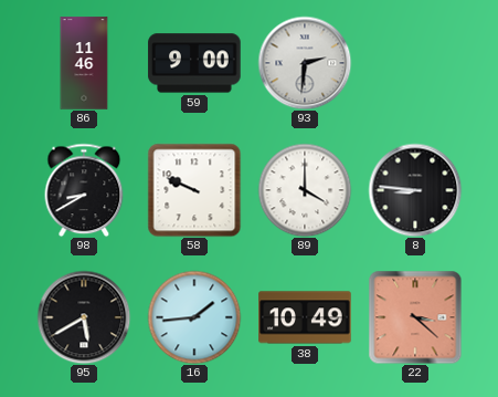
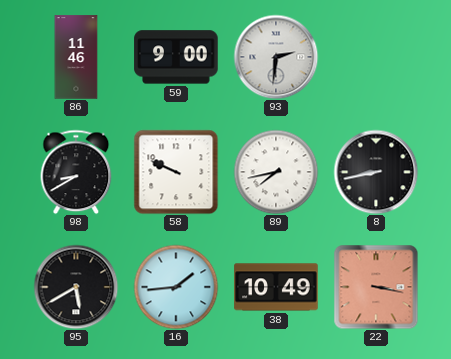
89: 4:00 -> 7:43 (276, 172)
8: 8:46 -> 8:43 (376, 172)
22: 3:22 -> 3:17 (376, 287)
